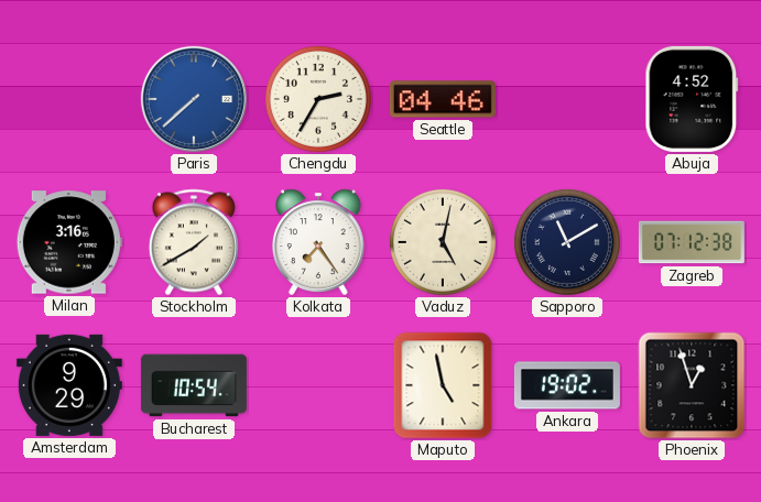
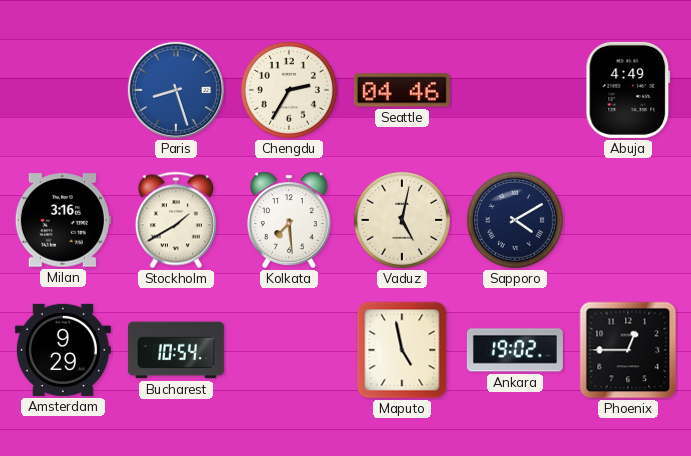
Paris: 7:38 -> 8:27 (176, 90)
Abuja: 4:52 -> 4:49 (628, 90)
Kolkata: 7:24 -> 7:29 (290, 220)
Sapporo: 11:10 -> 4:10 (515, 220)
Zagreb: 07:12 -> none (692, 242)
Phoenix: 12:57 -> 12:45 (628, 350)
